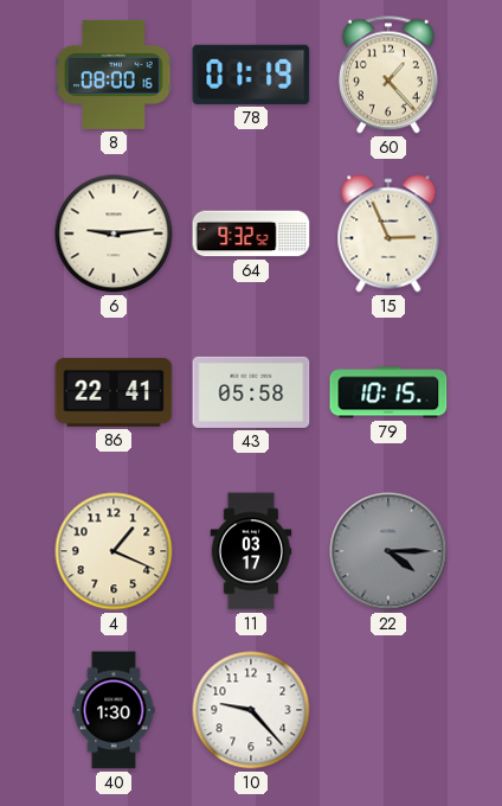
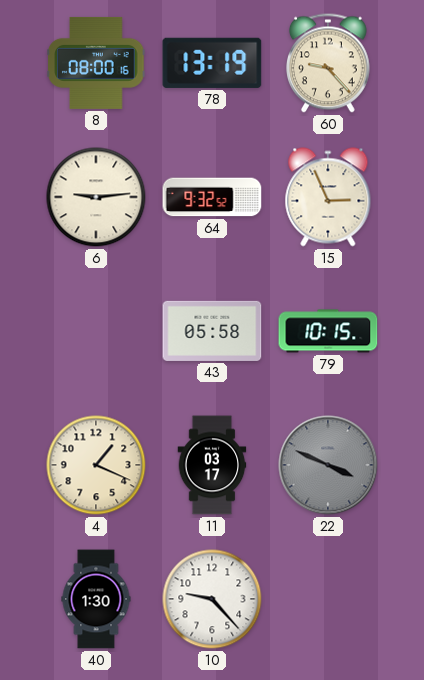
78: 01:19 -> 13:19 (212, 63)
60: 1:23 -> 9:23 (329, 63)
86: 22:41 -> none (114, 392)
22: 4:15 -> 3:49 (328, 465)
